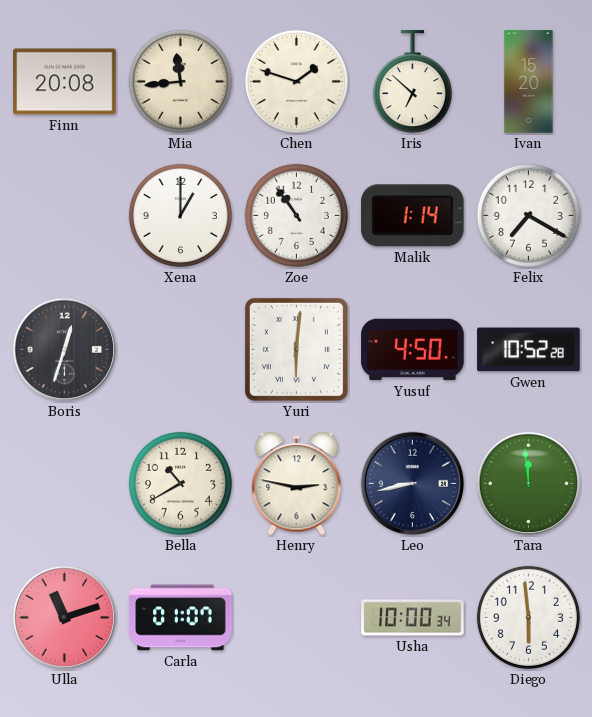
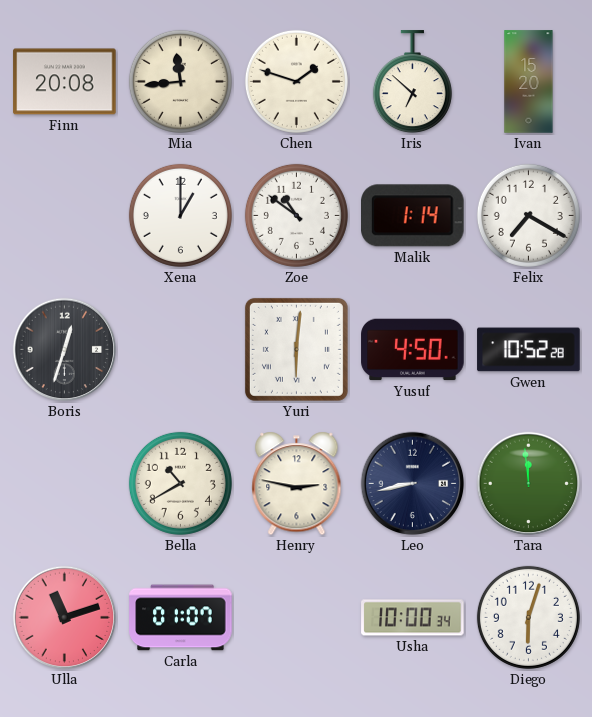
Zoe: 10:54 -> 10:51 (296, 215)
Diego: 5:59 -> 6:03 (528, 617)
